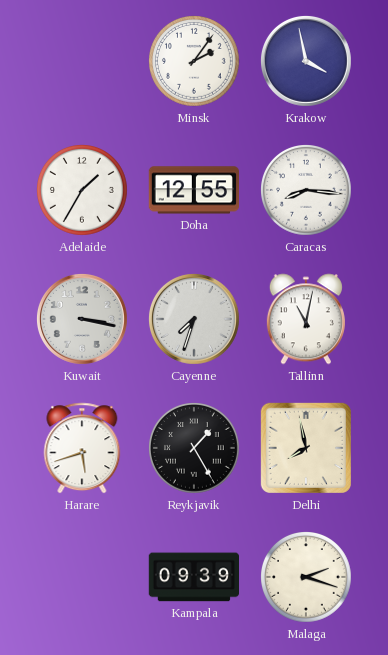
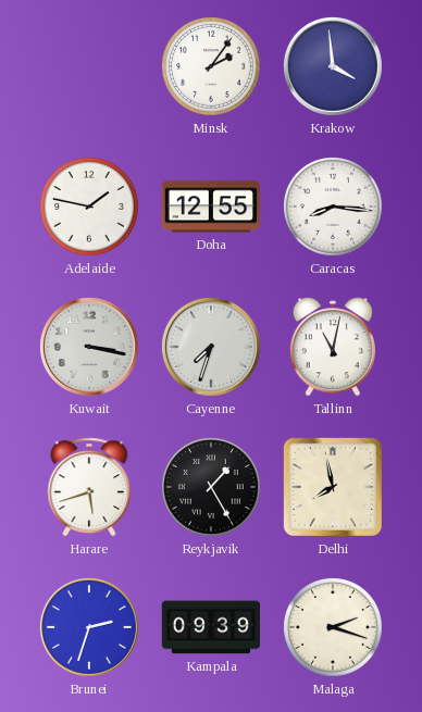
Krakow: 3:58 -> 3:59 (333, 66)
Adelaide: 1:35 -> 1:47 (90, 208)
Brunei: none -> 2:33 (89, 627)
